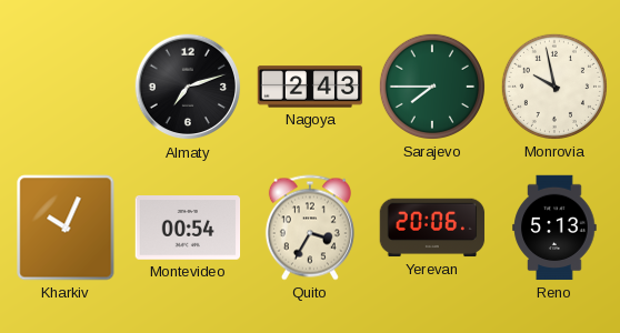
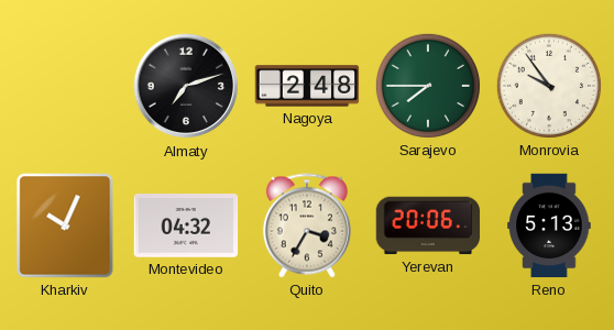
Nagoya: 2:43 -> 2:48 (307, 86)
Monrovia: 9:58 -> 9:54 (549, 86)
Montevideo: 00:54 -> 04:32 (186, 227)
